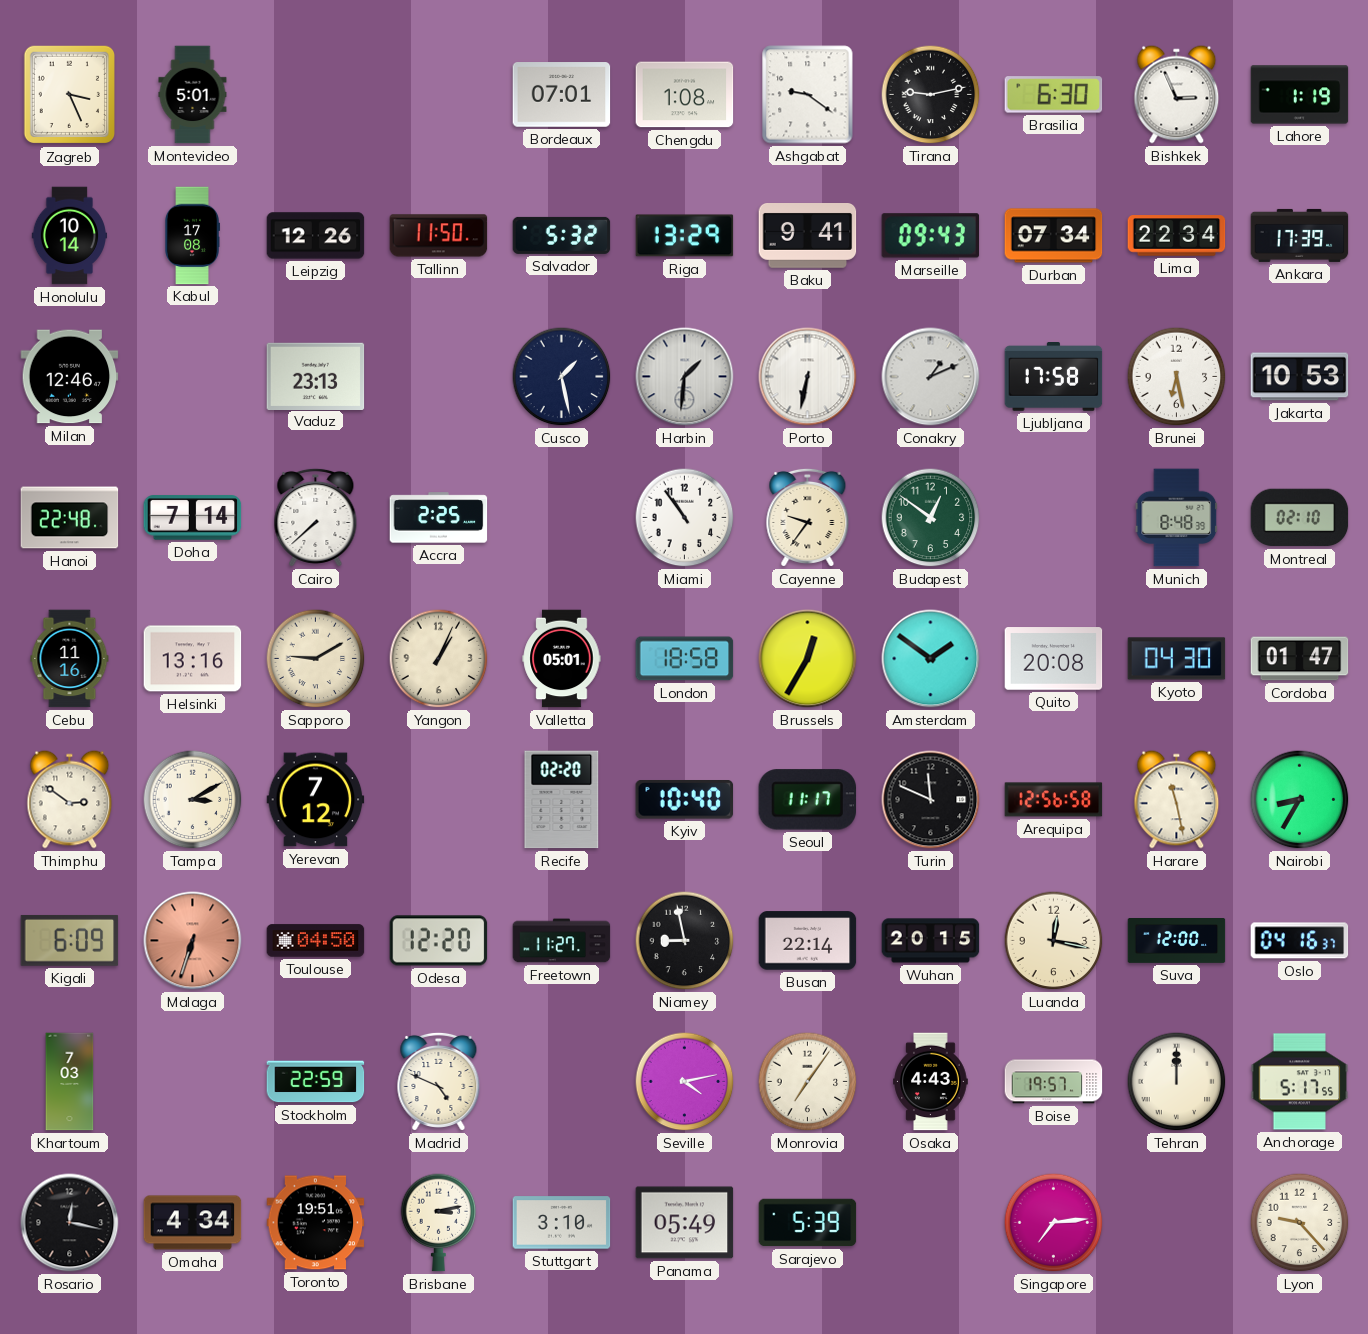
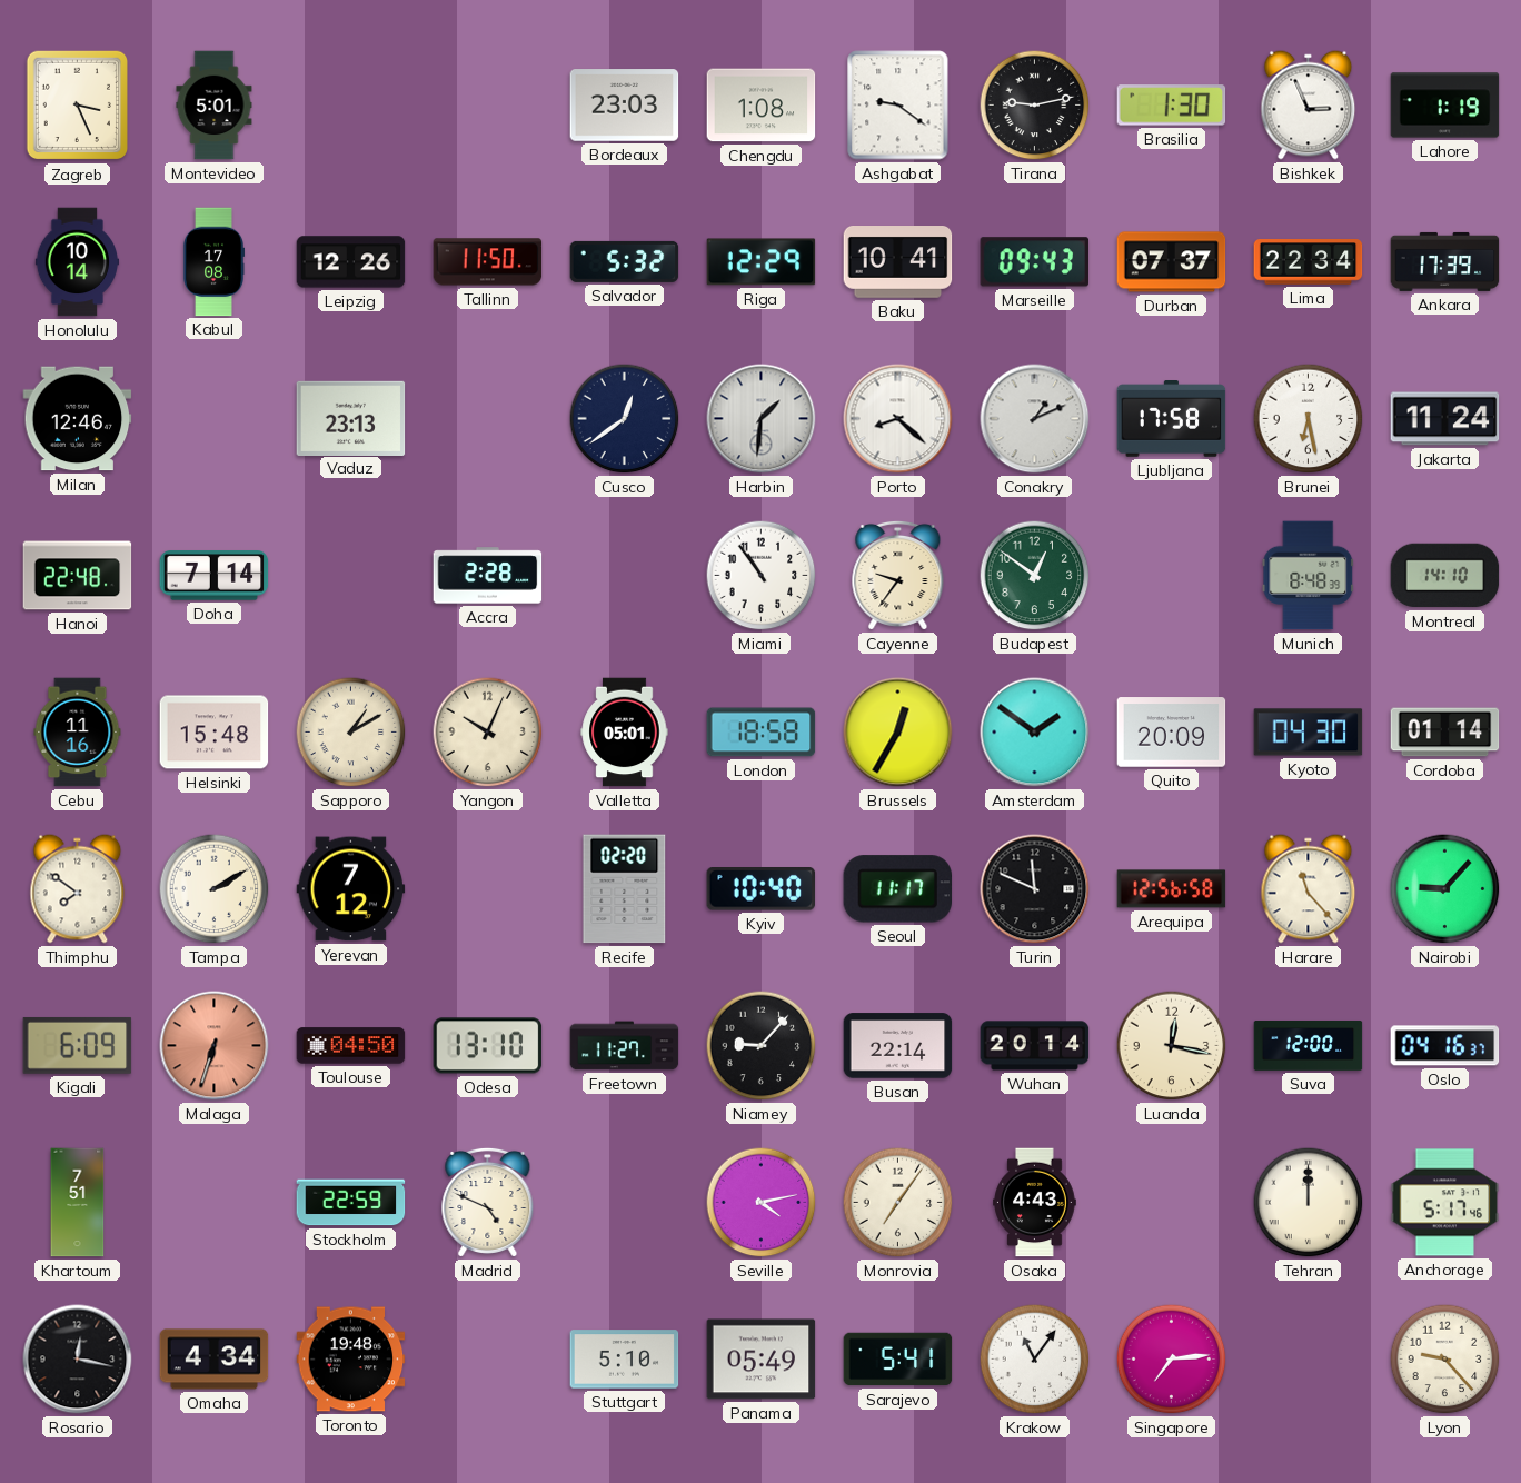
Bordeaux: 07:01 -> 23:03 (625, 106)
Brasilia: 6:30 -> 1:30 (1172, 106)
Riga: 13:29 -> 12:29 (762, 262)
Baku: 9:41 -> 10:41 (898, 262)
Durban: 07:34 -> 07:37 (1172, 262)
Cusco: 1:28 -> 12:39 (625, 419)
Porto: 6:32 -> 8:22 (898, 419)
Jakarta: 10:53 -> 11:24 (1445, 419)
Cairo: 7:38 -> none (316, 517)
Accra: 2:25 -> 2:28 (488, 576)
Montreal: 02:10 -> 14:10 (1445, 576)
Helsinki: 13:16 -> 15:48 (215, 733)
Sapporo: 9:10 -> 1:10 (351, 733)
Yangon: 1:04 -> 10:04 (488, 733)
Quito: 20:08 -> 20:09 (1172, 733)
Cordoba: 01:47 -> 01:14 (1445, 733)
Thimphu: 2:51 -> 7:51 (78, 889)
Tampa: 3:10 -> 2:10 (215, 889)
Harare: 11:28 -> 11:23 (1309, 889)
Nairobi: 8:35 -> 9:07 (1445, 889)
Odesa: 12:20 -> 13:10 (488, 1046)
Niamey: 8:58 -> 9:07 (762, 1046)
Wuhan: 20:15 -> 20:14 (1035, 1046)
Khartoum: 7:03 -> 7:51 (78, 1203)
Boise: 19:57 -> none (1054, 1082)
Anchorage: 5:17:55 -> 5:17:46 (1445, 1203)
Toronto: 19:51 -> 19:48 (351, 1360)
Brisbane: 3:13 -> none (439, 1223)
Stuttgart: 3:10 -> 5:10 (625, 1360)
Sarajevo: 5:39 -> 5:41 (898, 1360)
Krakow: none -> 11:06 (1035, 1360)
